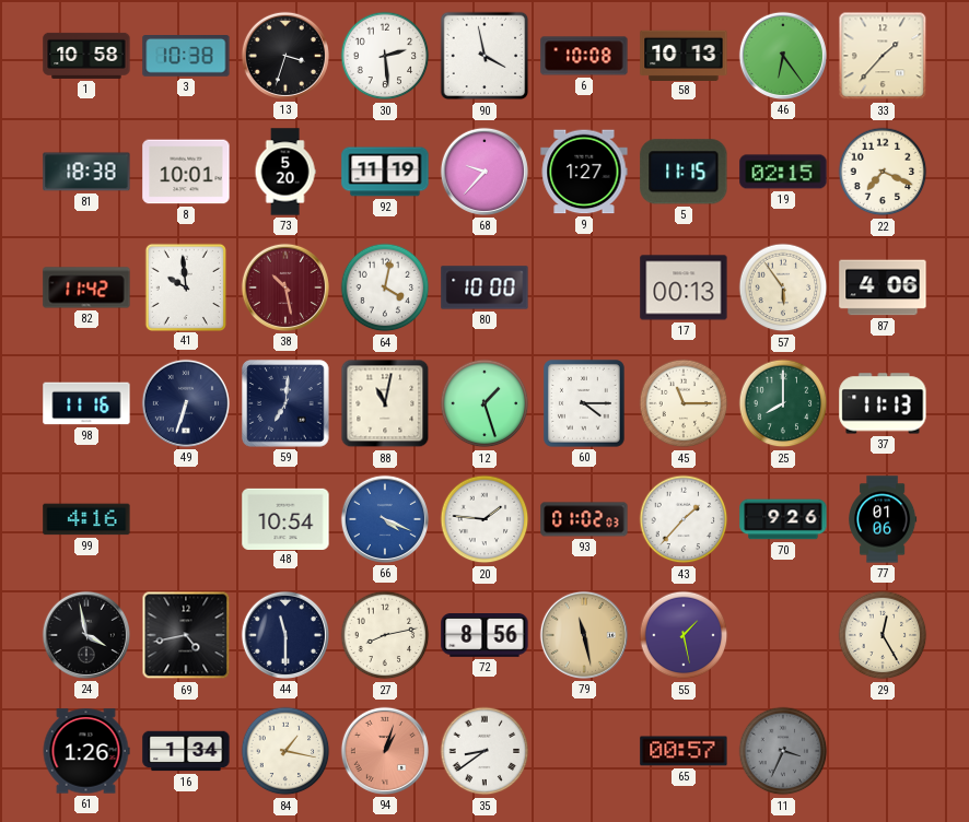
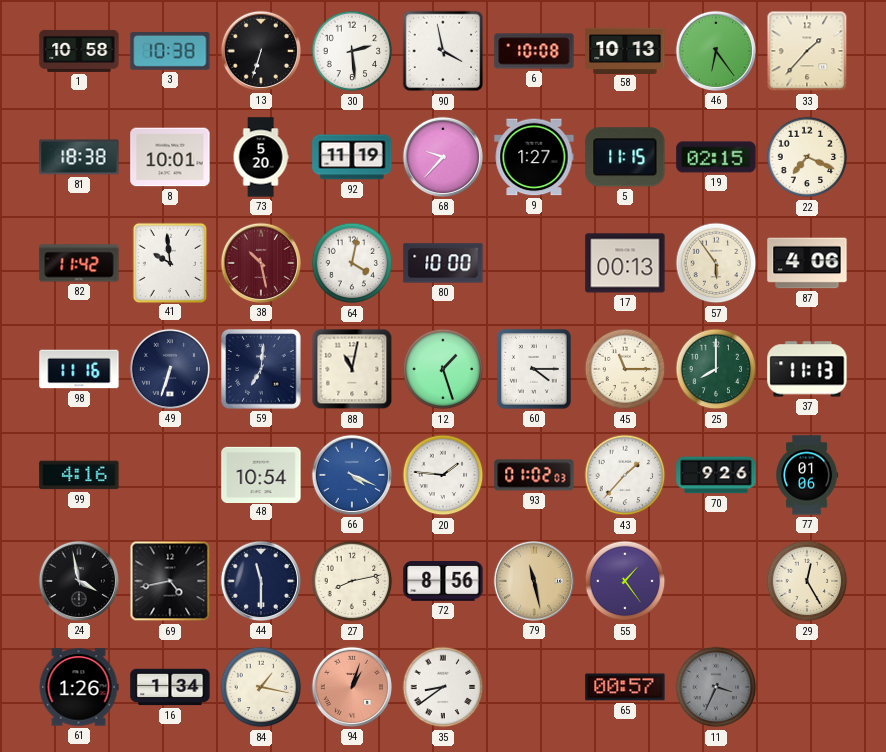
13: 3:33 -> 6:33 (261, 51)
55: 1:28 -> 1:24 (625, 581)
